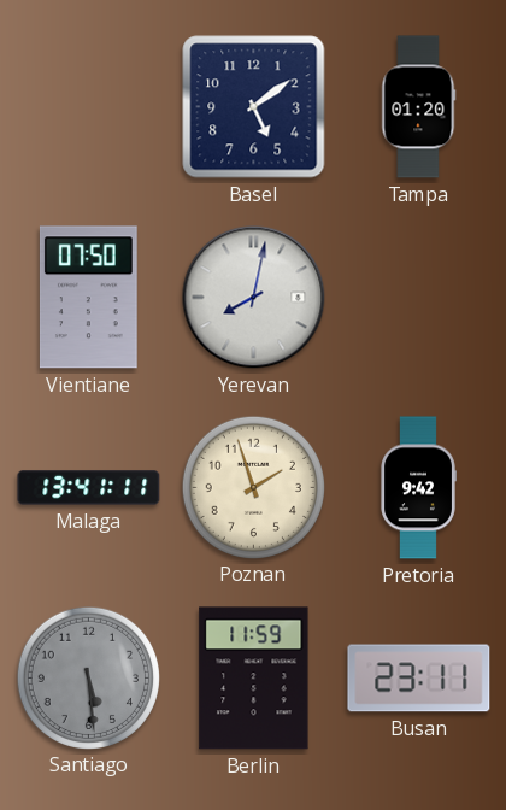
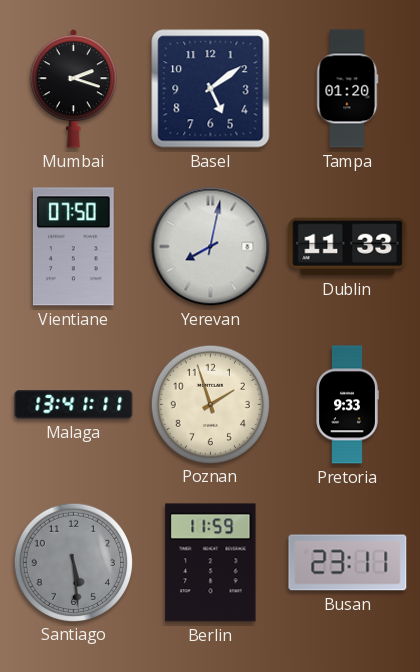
Mumbai: none -> 2:18 (73, 89)
Dublin: none -> 11:33 (348, 247)
Pretoria: 9:42 -> 9:33 (347, 405)
